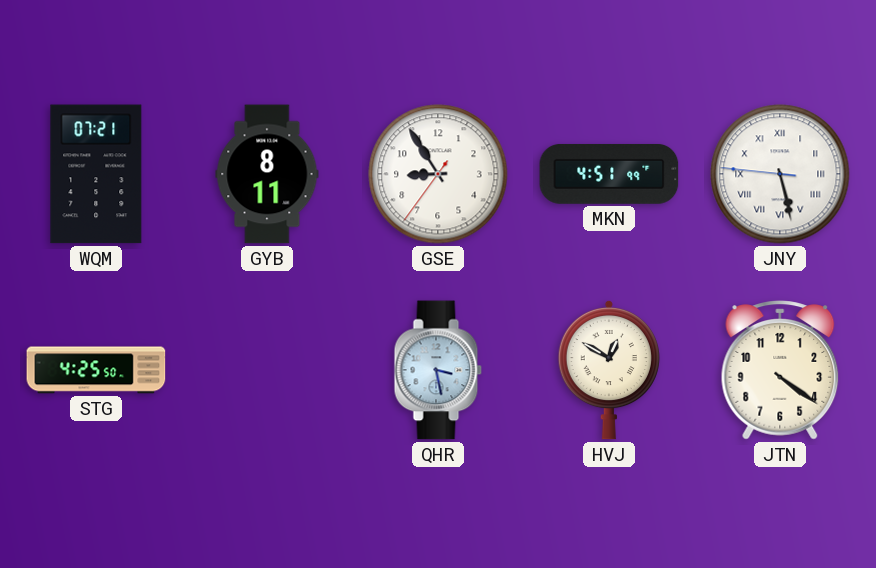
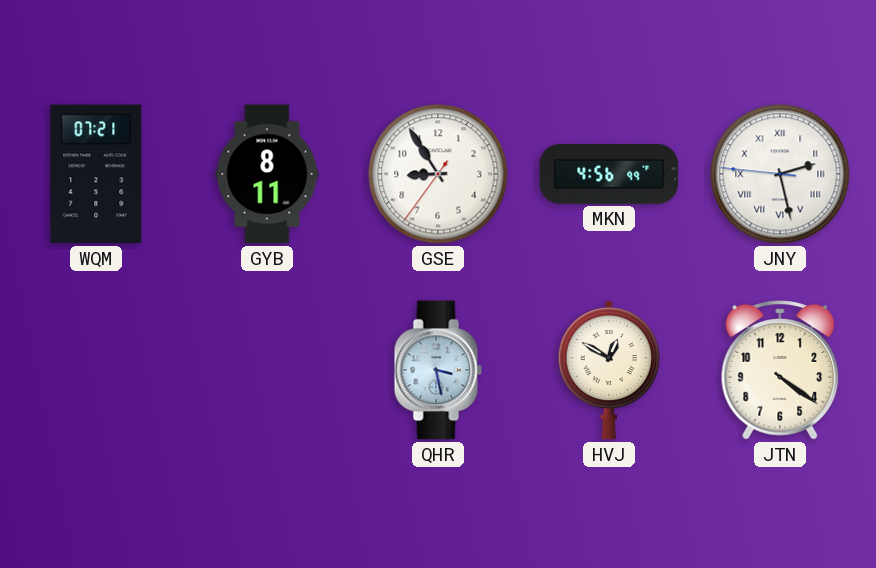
MKN: 4:51 -> 4:56 (609, 174)
JNY: 5:27 -> 2:27 (780, 174)
STG: 4:25 -> none (96, 370)
